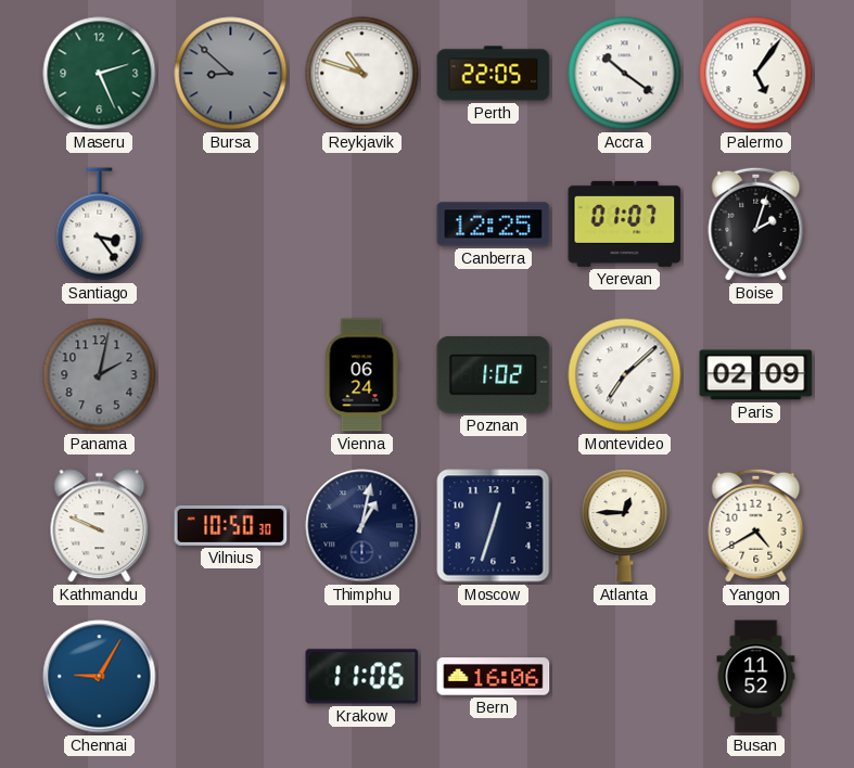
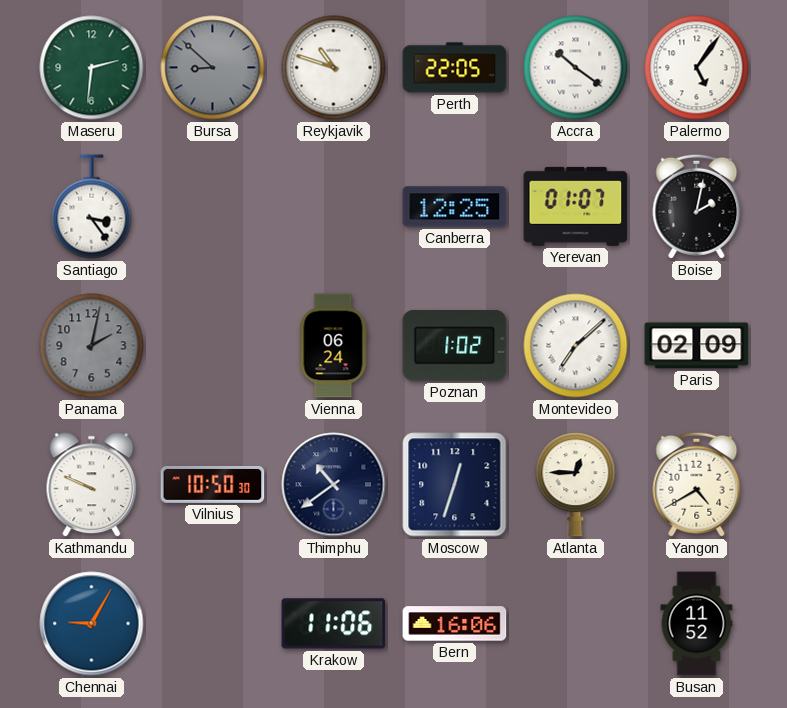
Maseru: 2:26 -> 2:31 (92, 68)
Boise: 2:03 -> 2:02 (697, 206)
Thimphu: 1:02 -> 10:39 (334, 485)
